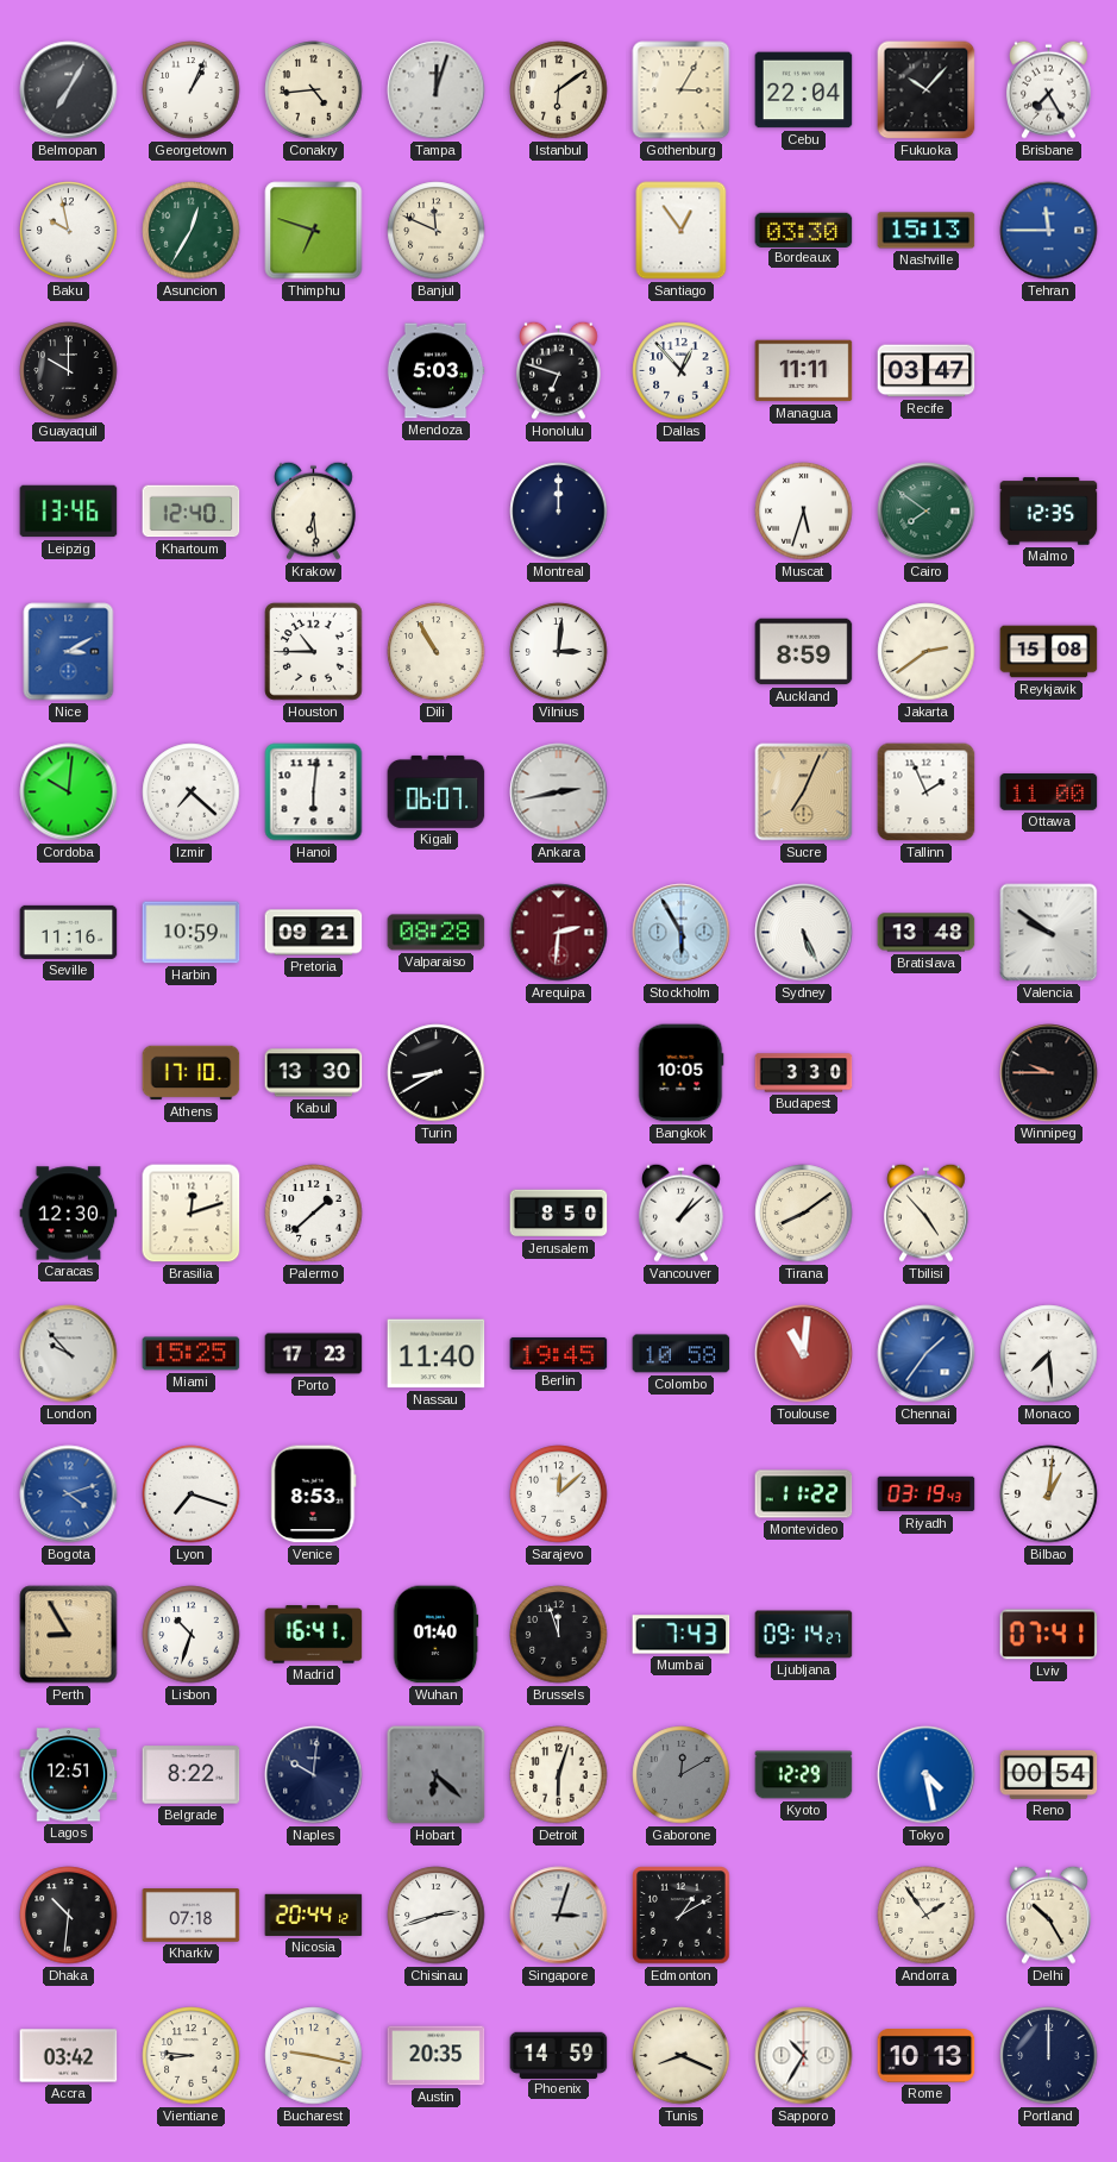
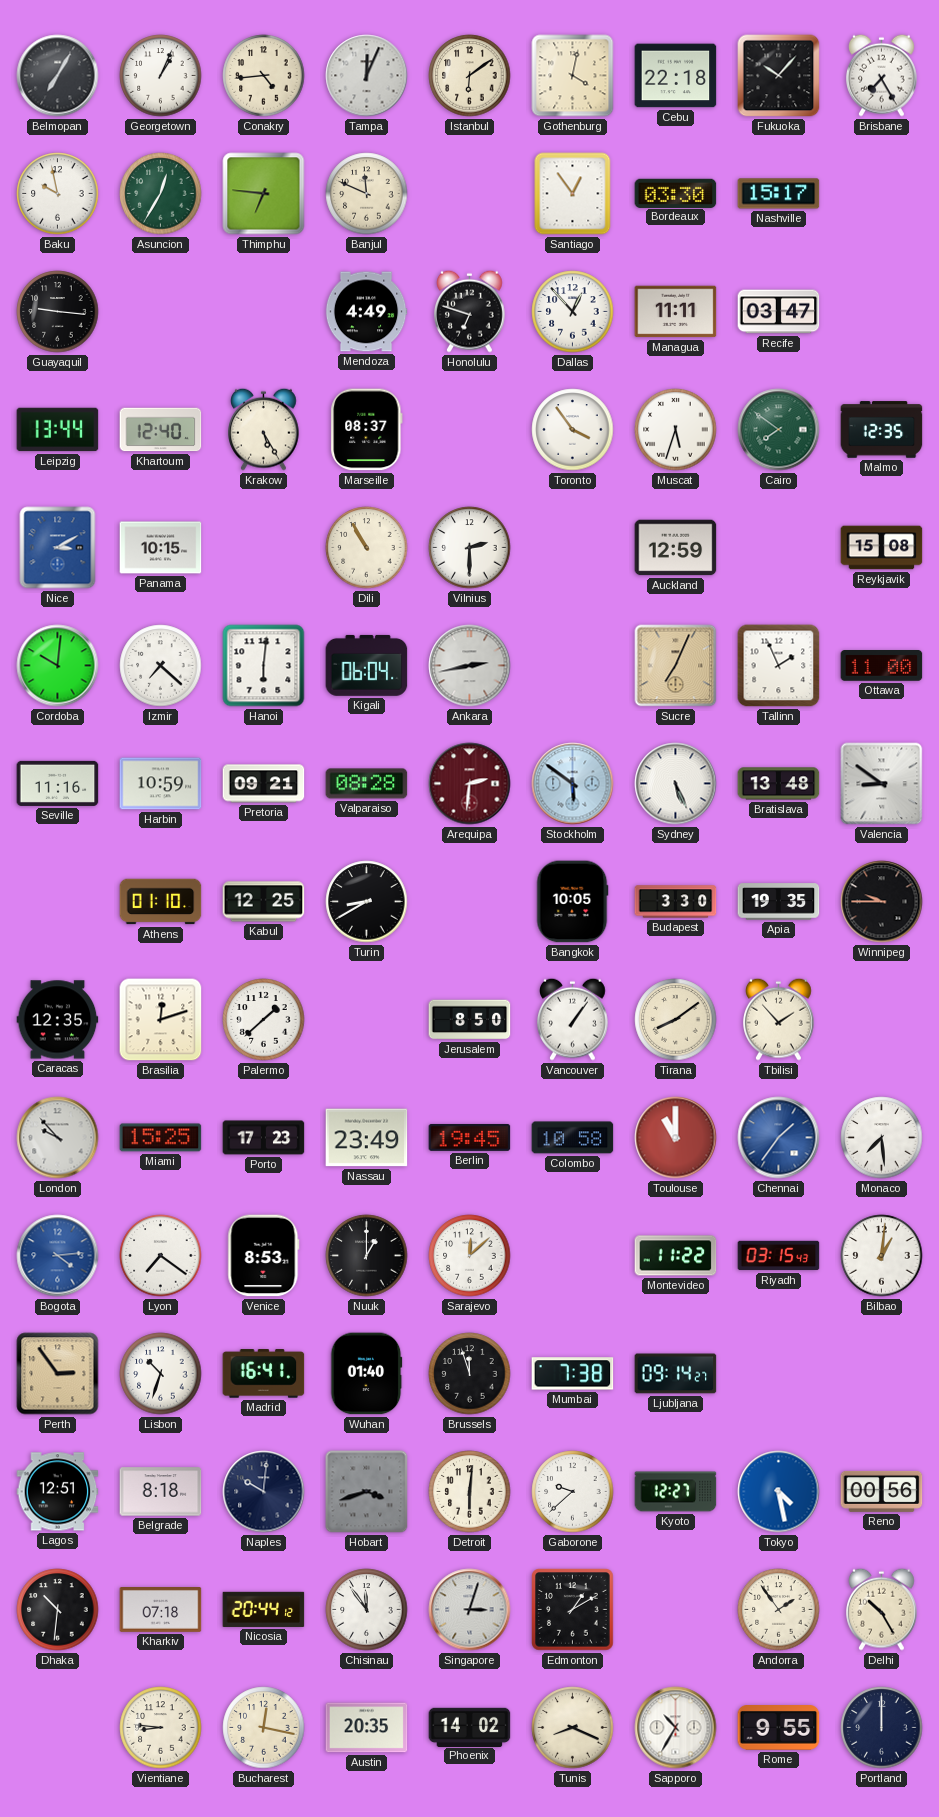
Tampa: 12:03 -> 12:04 (367, 76)
Gothenburg: 3:05 -> 4:02 (573, 76)
Cebu: 22:04 -> 22:18 (676, 76)
Thimphu: 6:48 -> 6:46 (264, 194)
Nashville: 15:13 -> 15:17 (779, 194)
Tehran: 11:45 -> none (1049, 231)
Guayaquil: 10:00 -> 9:16 (58, 312)
Mendoza: 5:03 -> 4:49 (366, 312)
Leipzig: 13:46 -> 13:44 (58, 430)
Krakow: 6:29 -> 5:25 (264, 429)
Marseille: none -> 08:37 (367, 430)
Montreal: 12:00 -> none (559, 512)
Toronto: none -> 3:54 (573, 430)
Panama: none -> 10:15 (161, 548)
Houston: 10:45 -> none (314, 652)
Vilnius: 3:01 -> 2:30 (470, 548)
Auckland: 8:59 -> 12:59 (676, 548)
Jakarta: 2:39 -> none (927, 652)
Kigali: 06:07 -> 06:04 (367, 665)
Stockholm: 5:55 -> 5:51 (573, 784)
Valencia: 9:51 -> 8:51 (882, 784)
Athens: 17:10 -> 01:10 (161, 902)
Kabul: 13:30 -> 12:25 (264, 902)
Apia: none -> 19:35 (779, 902)
Caracas: 12:30 -> 12:35 (58, 1020)
Vancouver: 1:08 -> 1:06 (573, 1019)
Tbilisi: 4:53 -> 1:53 (779, 1019)
Nassau: 11:40 -> 23:49 (367, 1138)
Toulouse: 11:01 -> 11:00 (676, 1138)
Bogota: 4:12 -> 4:14 (58, 1256)
Lyon: 7:18 -> 7:21 (161, 1256)
Nuuk: none -> 1:00 (367, 1256)
Riyadh: 03:19 -> 03:15 (779, 1256)
Perth: 8:55 -> 2:54 (58, 1374)
Mumbai: 7:43 -> 7:38 (573, 1374)
Lviv: 07:41 -> none (1049, 1635)
Belgrade: 8:22 -> 8:18 (161, 1492)
Hobart: 6:22 -> 3:42 (367, 1492)
Detroit: 6:03 -> 6:01 (470, 1492)
Gaborone: 12:10 -> 9:38 (573, 1492)
Gaborone dial: grey -> white (573, 1492)
Kyoto: 12:29 -> 12:27 (676, 1492)
Reno: 00:54 -> 00:56 (882, 1491)
Chisinau: 2:42 -> 11:54 (367, 1610)
Accra: 03:42 -> none (69, 2056)
Bucharest: 9:17 -> 12:17 (264, 1728)
Phoenix: 14:59 -> 14:02 (470, 1727)
Rome: 10:13 -> 9:55 (779, 1728)
